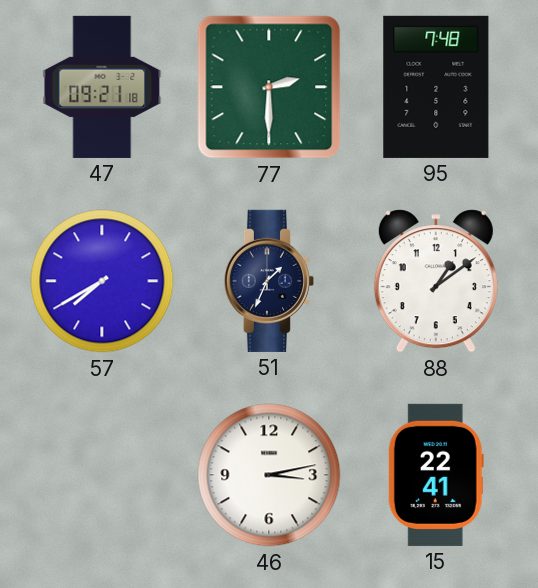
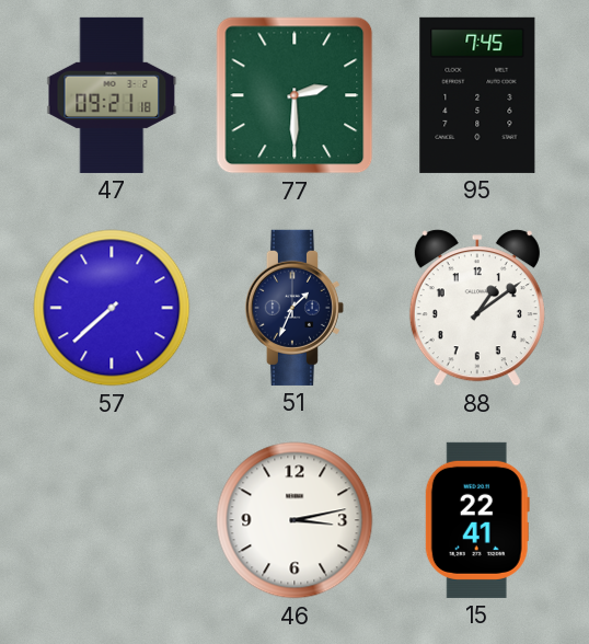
95: 7:48 -> 7:45 (477, 95)
57: 7:40 -> 7:38 (112, 308)
